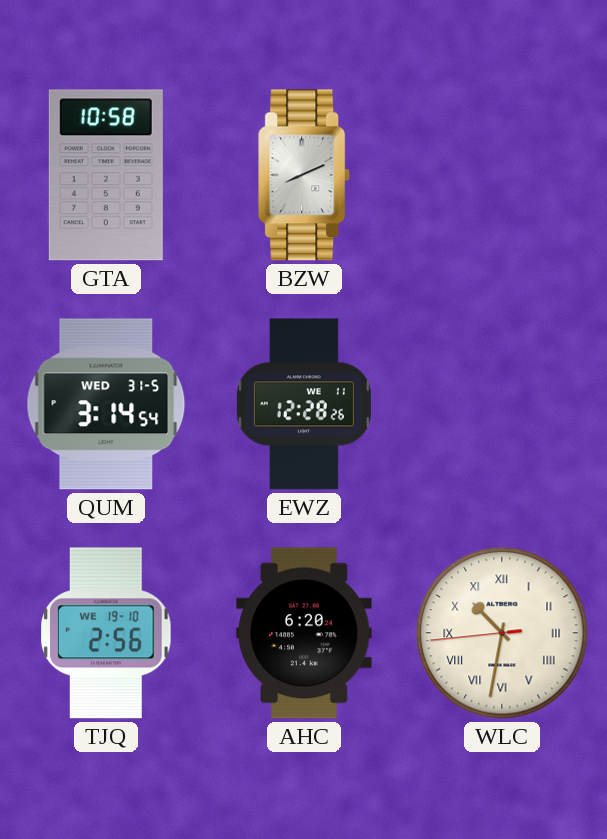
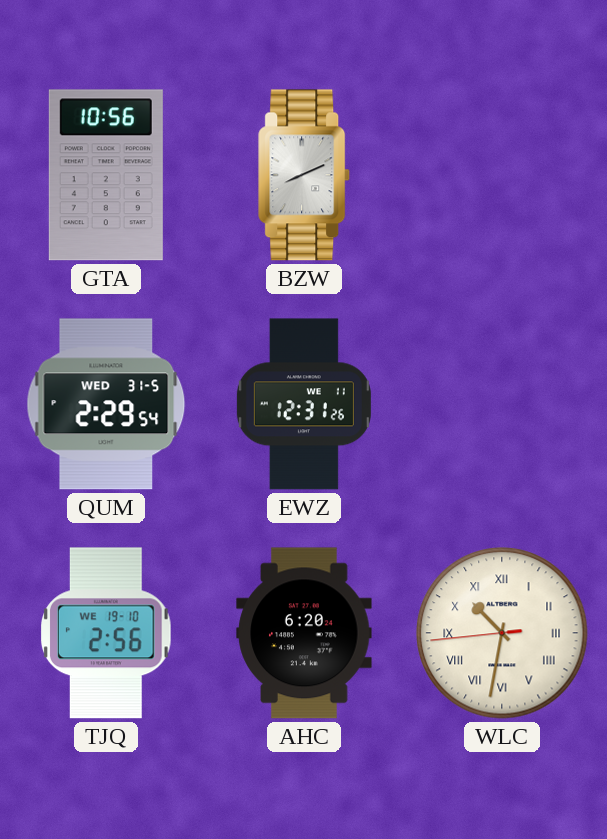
GTA: 10:58 -> 10:56 (106, 175)
QUM: 3:14 -> 2:29 (106, 404)
EWZ: 12:28 -> 12:31 (304, 404)
